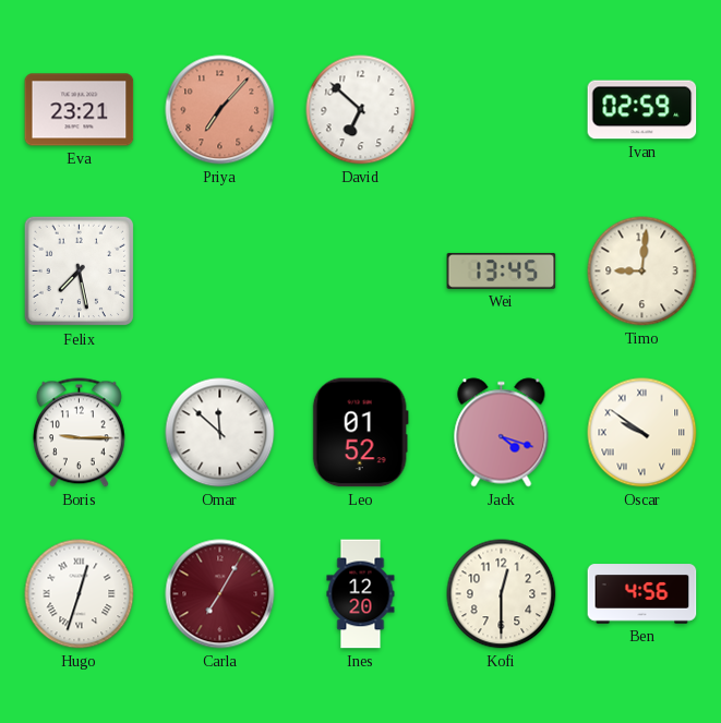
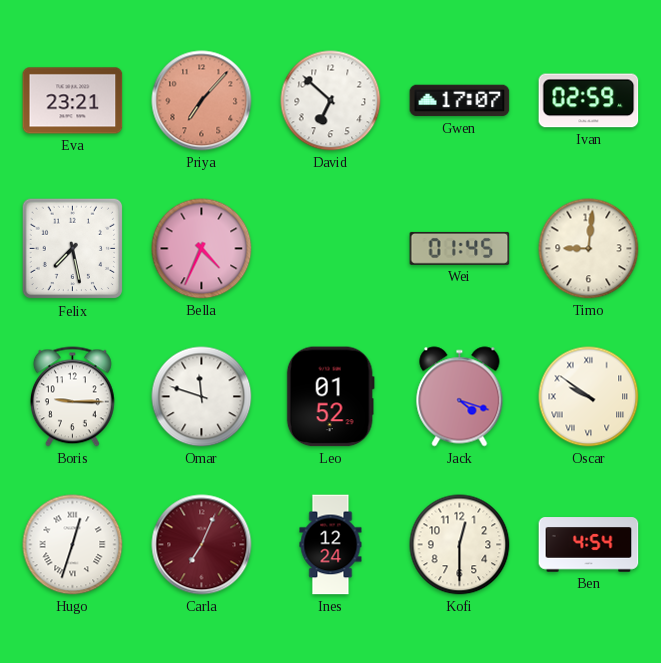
Gwen: none -> 17:07 (460, 101)
Bella: none -> 4:34 (202, 249)
Wei: 13:45 -> 01:45 (460, 248)
Omar: 11:52 -> 11:48 (202, 397)
Carla: 7:05 -> 7:04 (202, 545)
Ines: 12:20 -> 12:24 (331, 545)
Ben: 4:56 -> 4:54 (589, 545)
